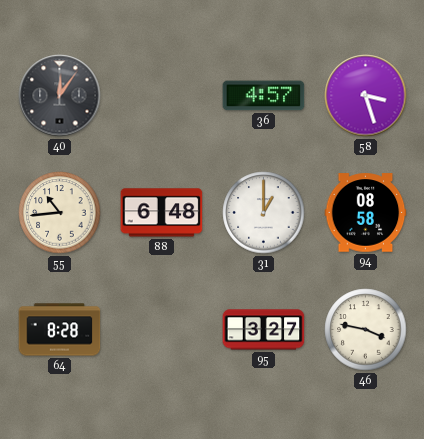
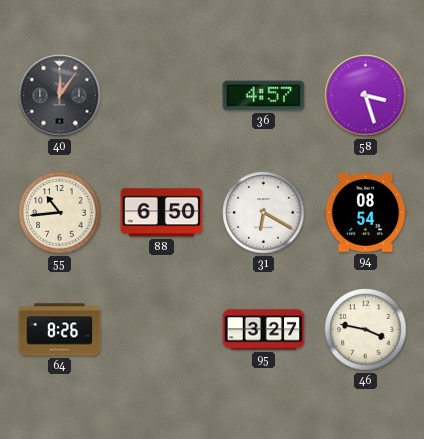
88: 6:48 -> 6:50 (162, 213)
31: 1:00 -> 6:20 (264, 213)
94: 08:58 -> 08:54 (366, 213)
64: 8:28 -> 8:26 (60, 330)
